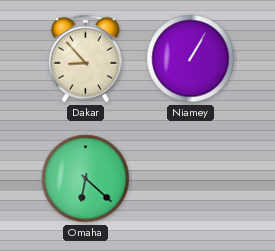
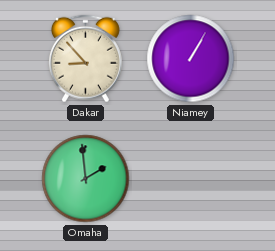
Omaha: 6:22 -> 1:59 (86, 179)
